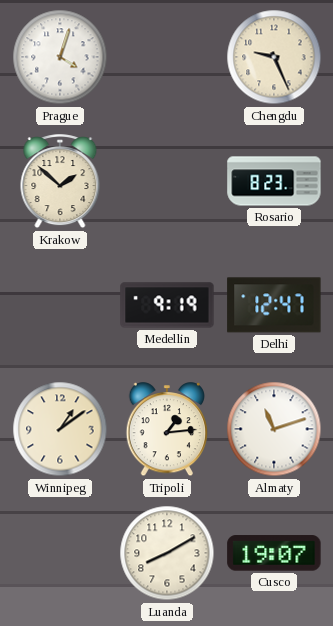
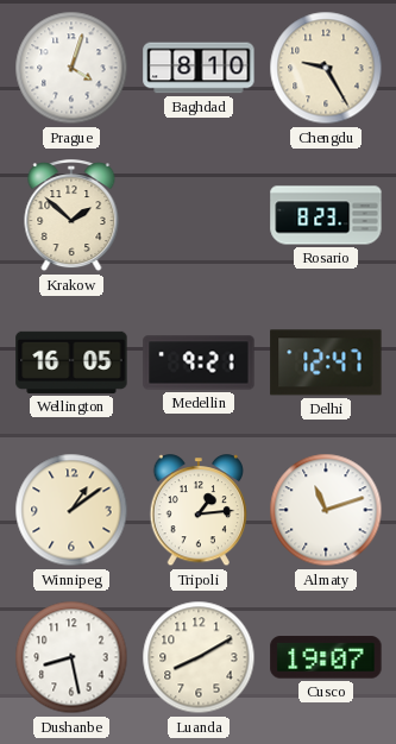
Baghdad: none -> 8:10 (199, 68)
Chengdu: 9:26 -> 9:25 (326, 68)
Wellington: none -> 16:05 (71, 362)
Medellin: 9:19 -> 9:21 (199, 362)
Dushanbe: none -> 8:28 (71, 657)
